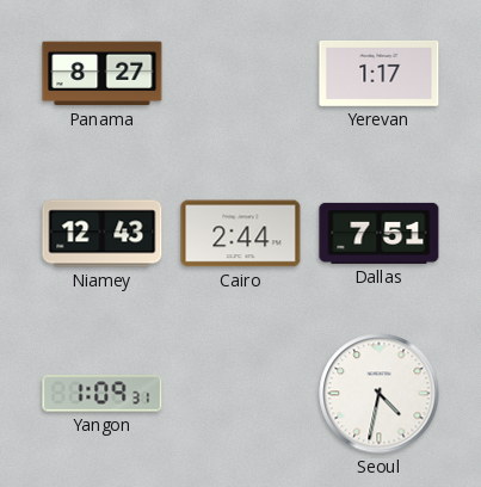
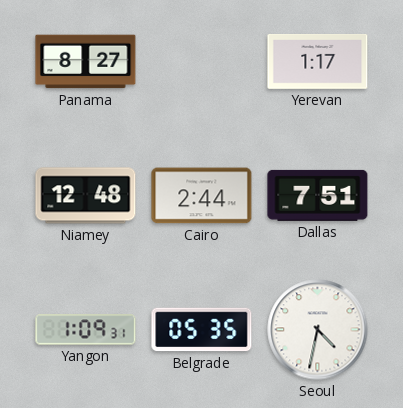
Niamey: 12:43 -> 12:48 (86, 196)
Belgrade: none -> 05:35 (202, 330)
